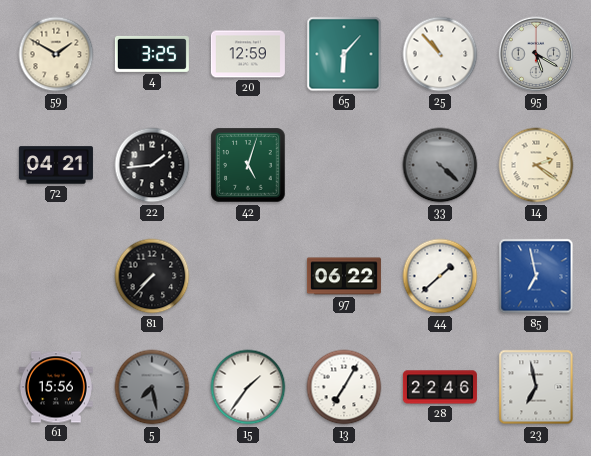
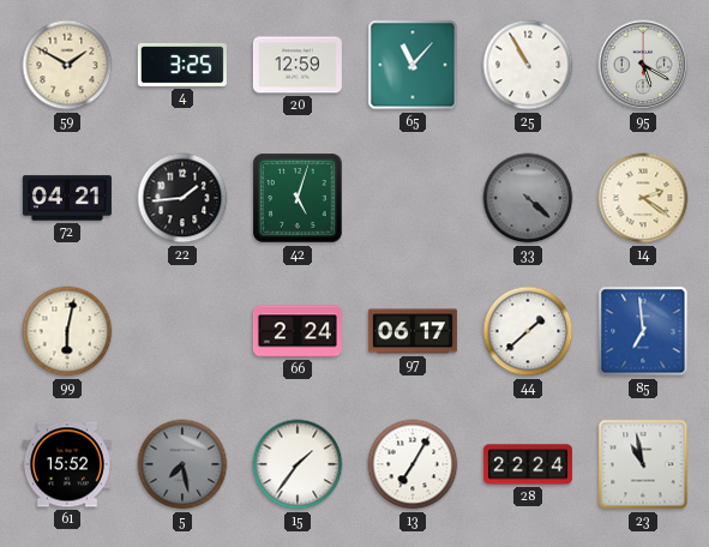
65: 6:07 -> 11:07 (413, 65)
25: 10:53 -> 10:55 (528, 65)
99: none -> 6:02 (67, 331)
81: 7:37 -> none (152, 276)
66: none -> 2:24 (298, 331)
97: 06:22 -> 06:17 (413, 331)
85: 6:58 -> 6:59 (643, 331)
61: 15:56 -> 15:52 (67, 464)
28: 22:46 -> 22:24 (528, 464)
23: 6:58 -> 10:58 (643, 464)
